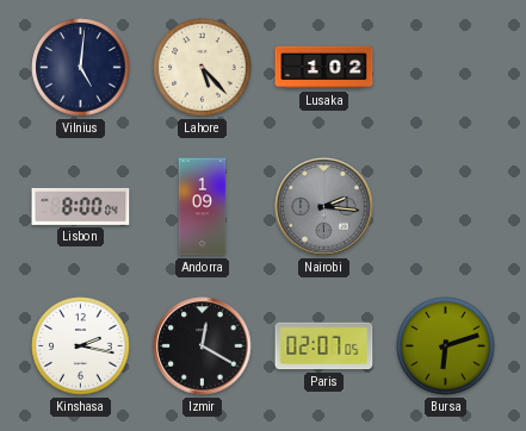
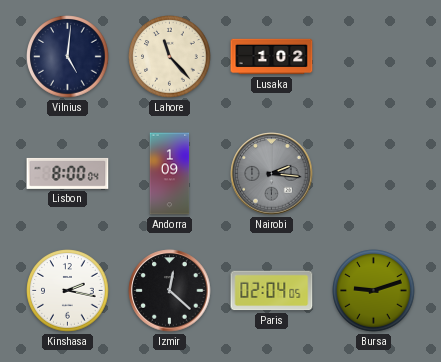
Lahore: 5:23 -> 11:23 (170, 57)
Izmir: 12:20 -> 12:22 (170, 291)
Paris: 02:07 -> 02:04 (272, 291)
Bursa: 6:12 -> 9:12 (374, 291)
